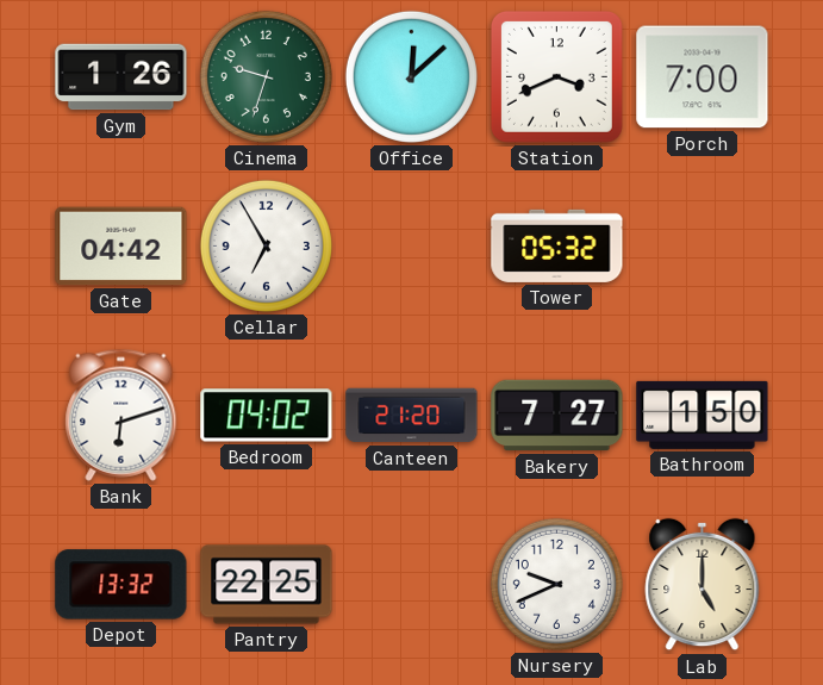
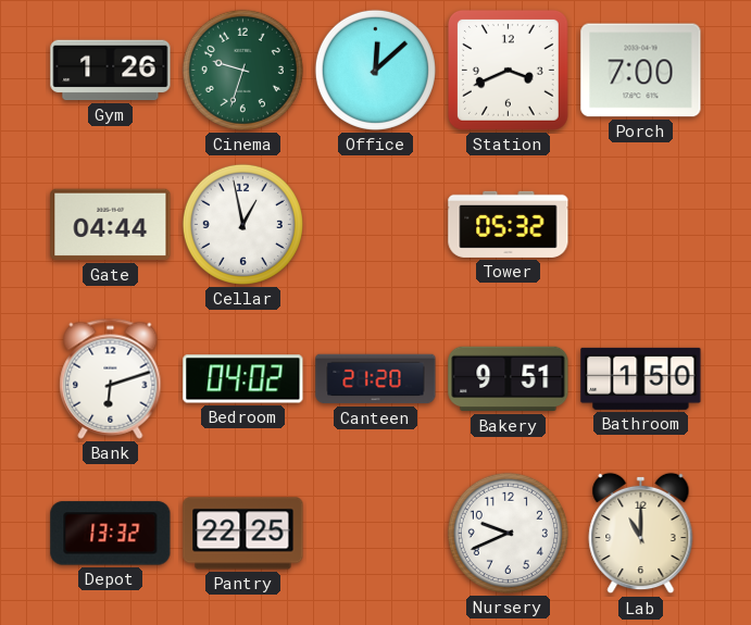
Gate: 04:42 -> 04:44 (111, 225)
Cellar: 6:55 -> 12:58 (242, 224)
Bakery: 7:27 -> 9:51 (509, 379)
Lab: 5:00 -> 11:00 (641, 534)
